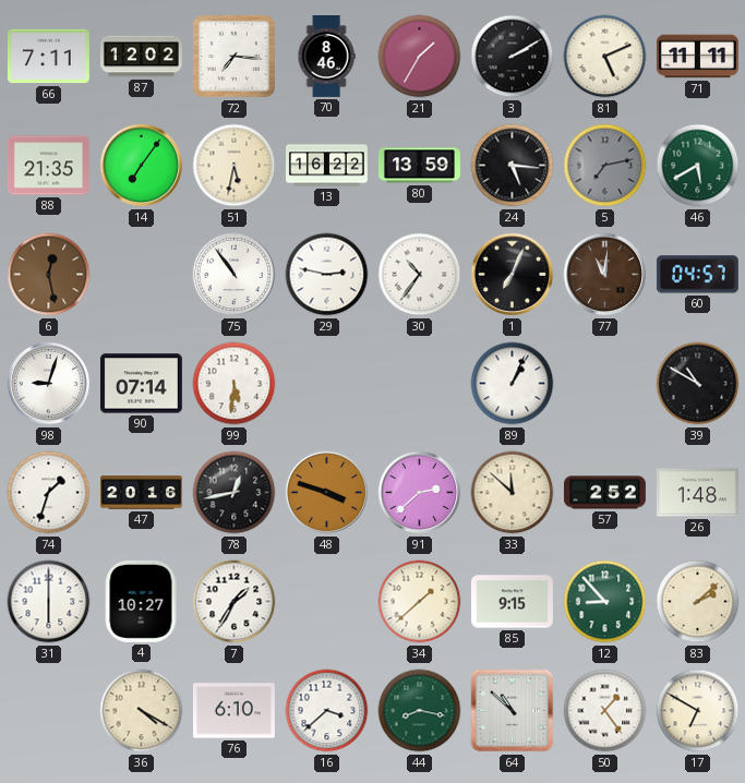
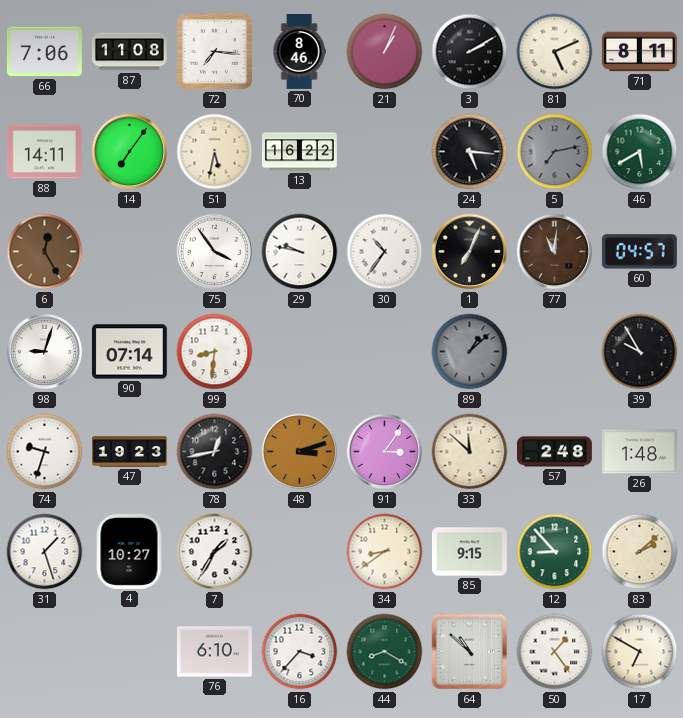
66: 7:11 -> 7:06 (44, 52)
87: 12:02 -> 11:08 (129, 52)
21: 1:35 -> 1:04 (385, 52)
71: 11:11 -> 8:11 (639, 52)
88: 21:35 -> 14:11 (44, 152)
80: 13:59 -> none (419, 166)
6: 12:28 -> 12:25 (45, 252)
75: 10:54 -> 3:54 (215, 252)
29: 2:47 -> 9:47 (300, 252)
99: 5:31 -> 8:31 (215, 352)
89: 1:04 -> 1:08 (470, 352)
89 dial: white -> grey (470, 352)
39: 10:50 -> 9:55 (640, 352)
74: 1:33 -> 9:33 (45, 452)
47: 20:16 -> 19:23 (130, 452)
48: 3:48 -> 3:12 (300, 452)
91: 2:38 -> 3:06 (385, 452)
57: 2:52 -> 2:48 (554, 452)
31: 6:00 -> 1:27 (45, 552)
34: 1:38 -> 8:39 (385, 552)
36: 4:20 -> none (142, 711)
16: 3:38 -> 3:37 (300, 652)
44: 8:17 -> 8:20 (385, 652)
